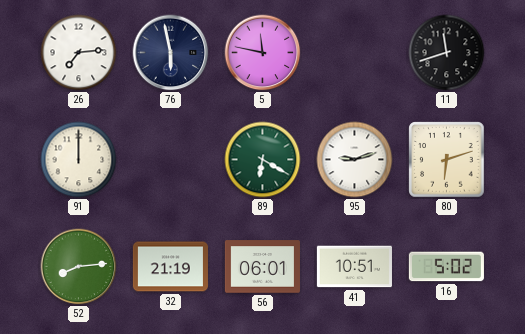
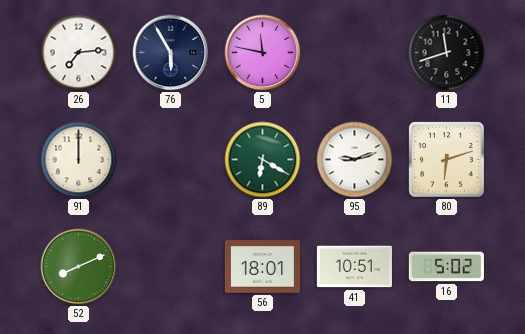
76: 5:58 -> 5:55 (171, 53)
52: 8:14 -> 8:11 (79, 267)
32: 21:19 -> none (170, 267)
56: 06:01 -> 18:01 (262, 267)
